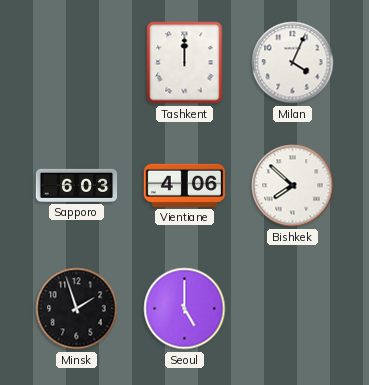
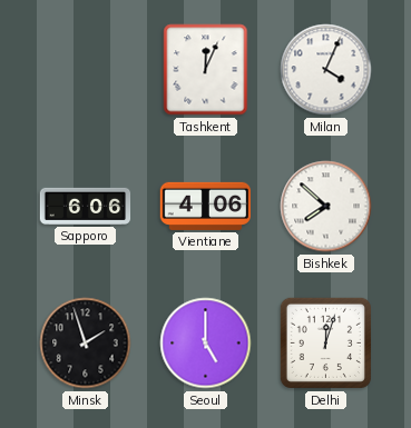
Tashkent: 12:00 -> 12:04 (206, 70)
Sapporo: 6:03 -> 6:06 (86, 206)
Delhi: none -> 12:03 (325, 342)
